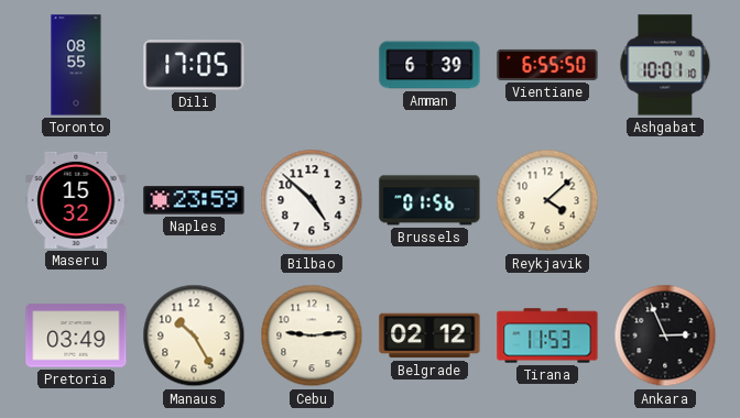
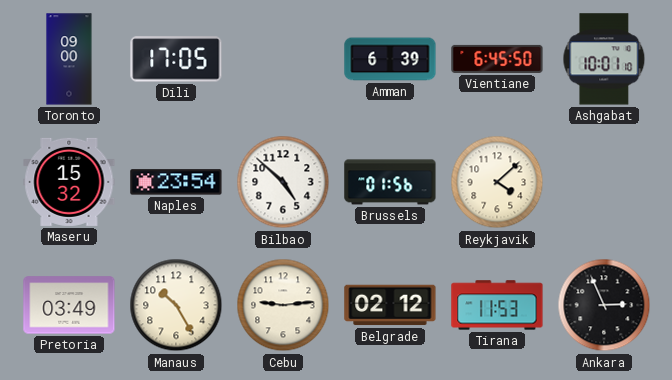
Toronto: 08:55 -> 09:00 (69, 59)
Vientiane: 6:55 -> 6:45 (497, 59)
Naples: 23:59 -> 23:54 (176, 182)
